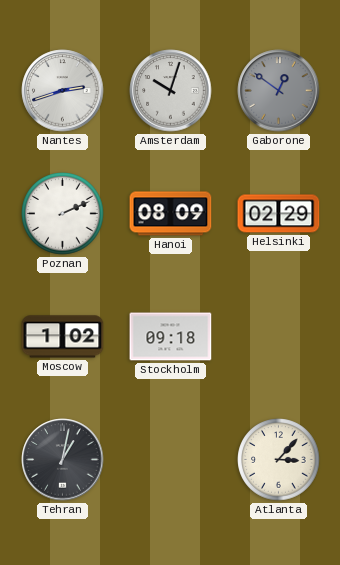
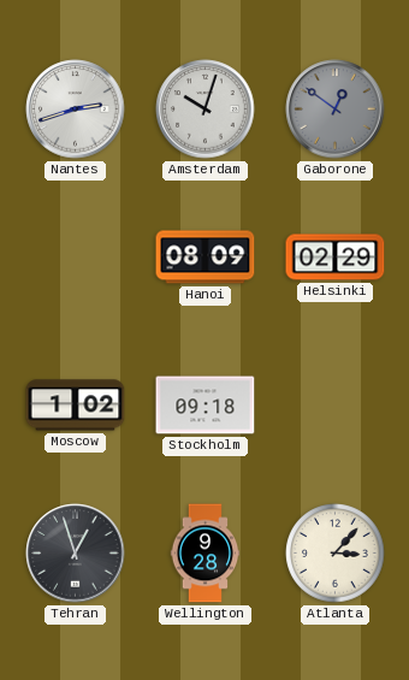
Poznan: 2:11 -> none (63, 214)
Tehran: 1:02 -> 12:57 (76, 554)
Wellington: none -> 9:28 (206, 554)
